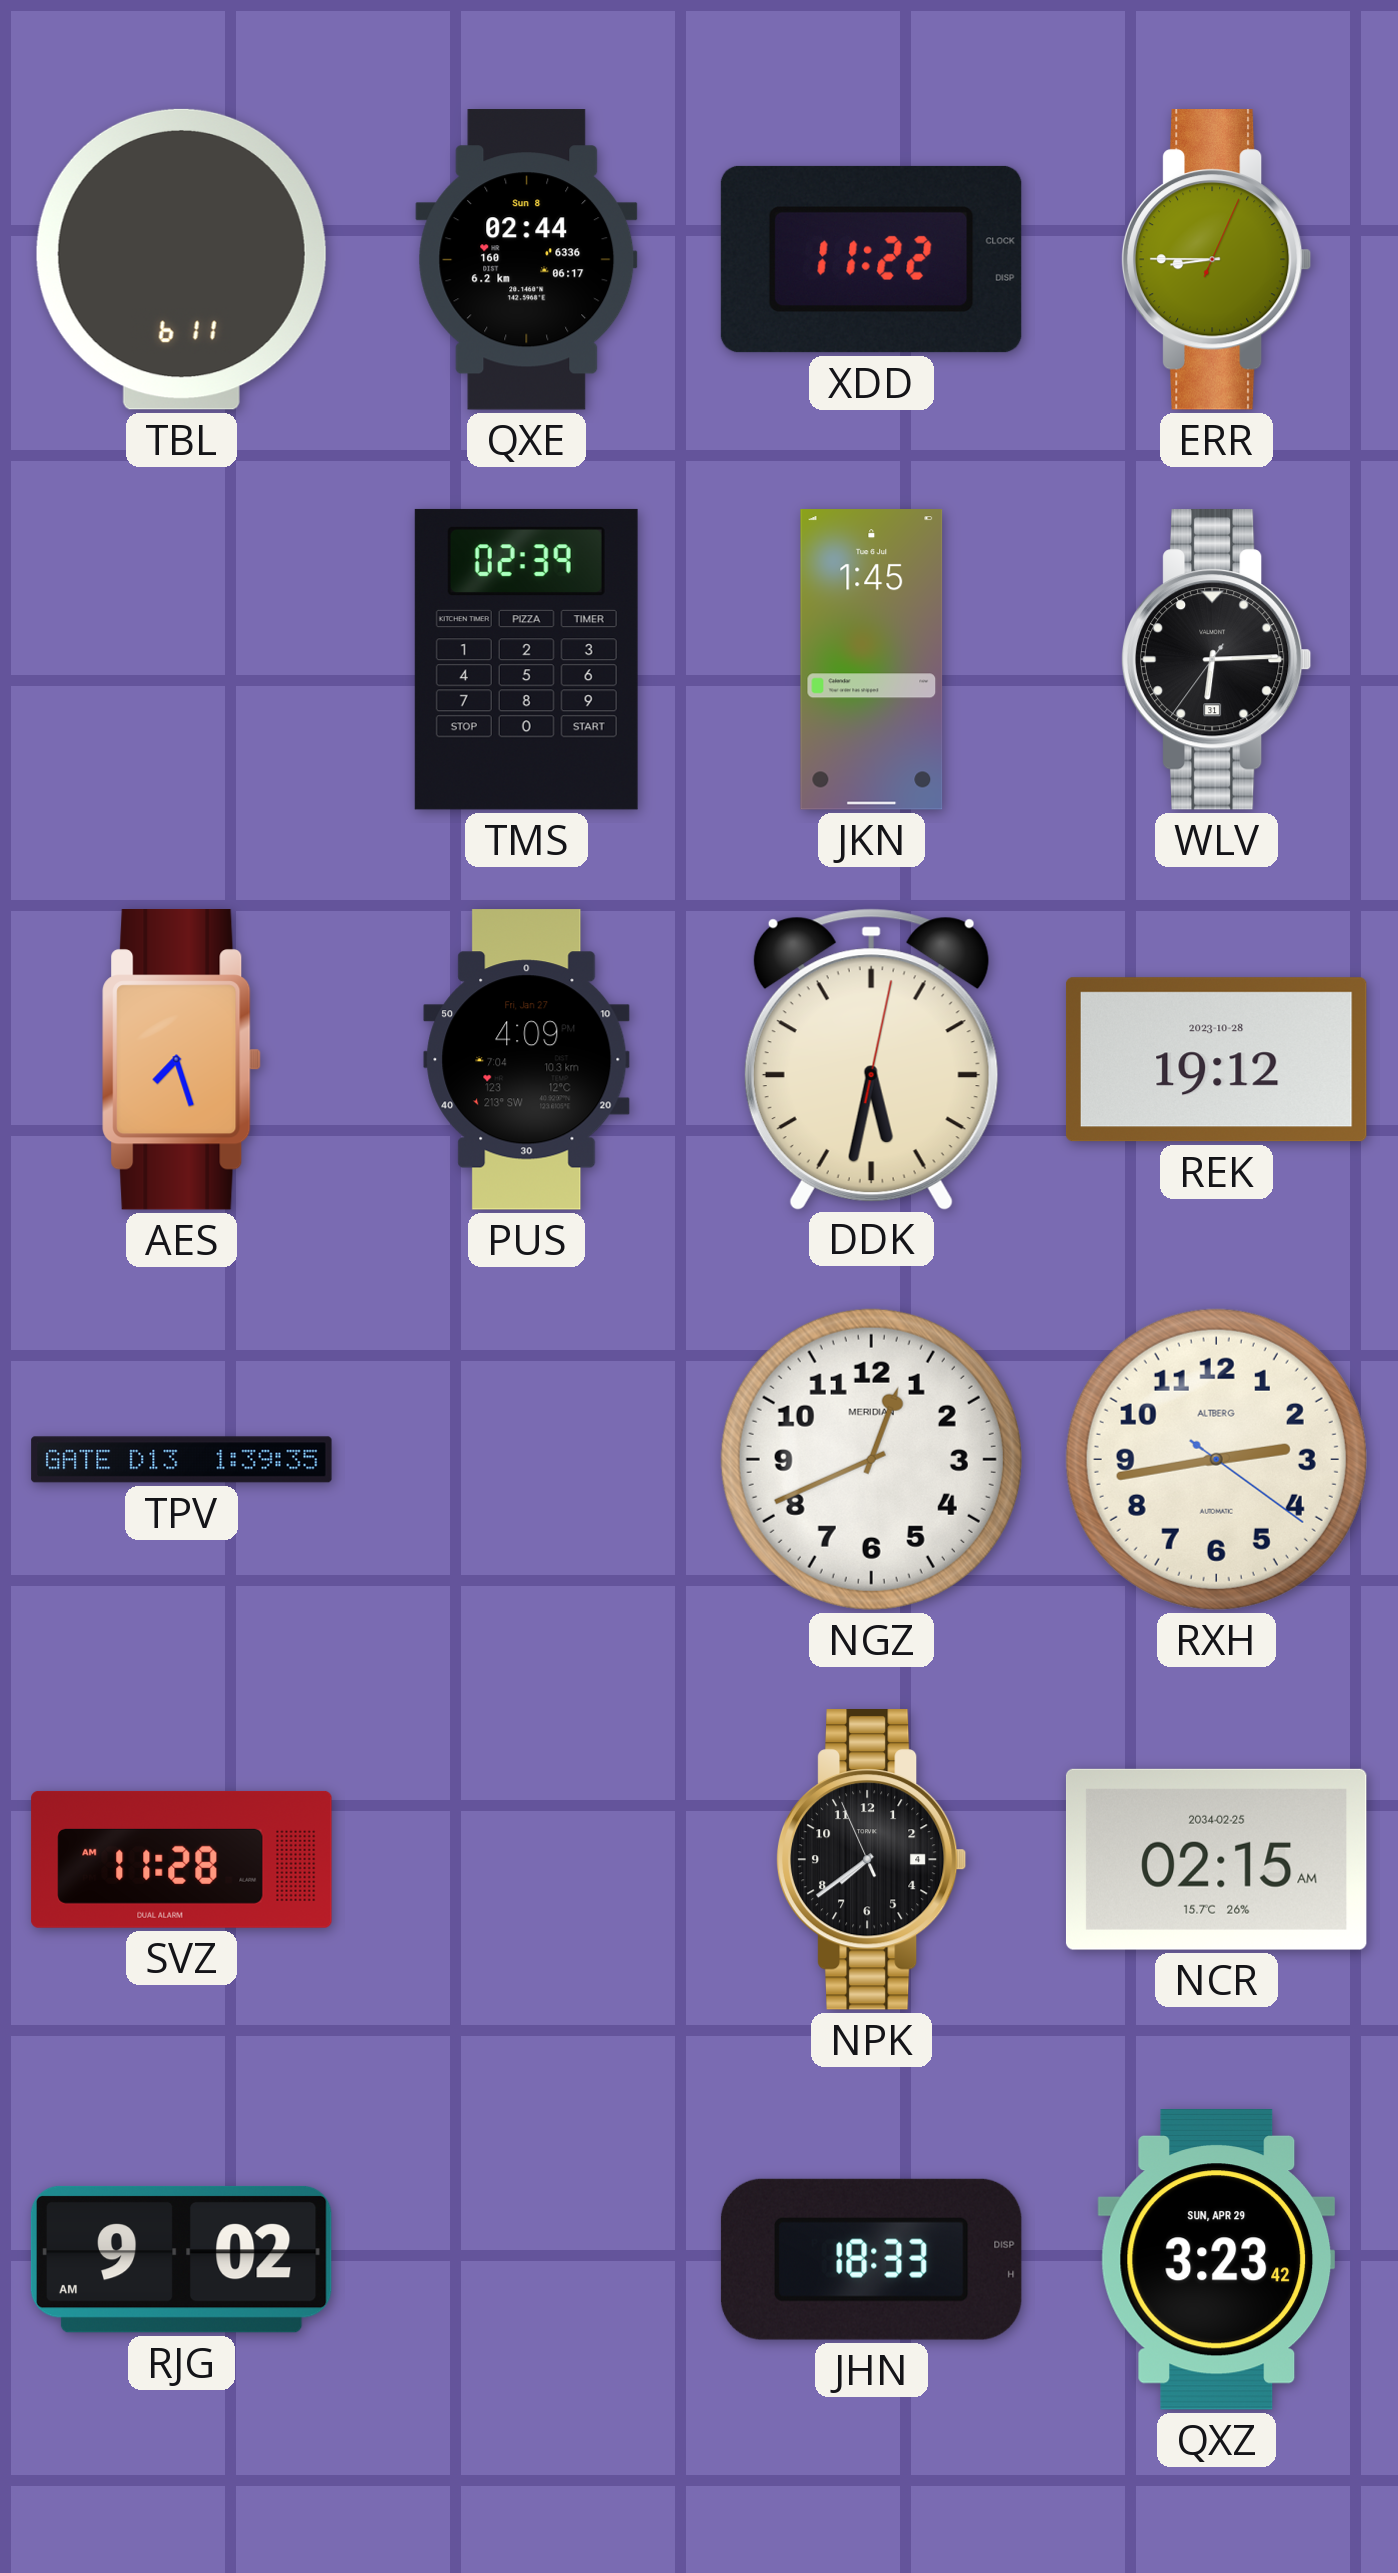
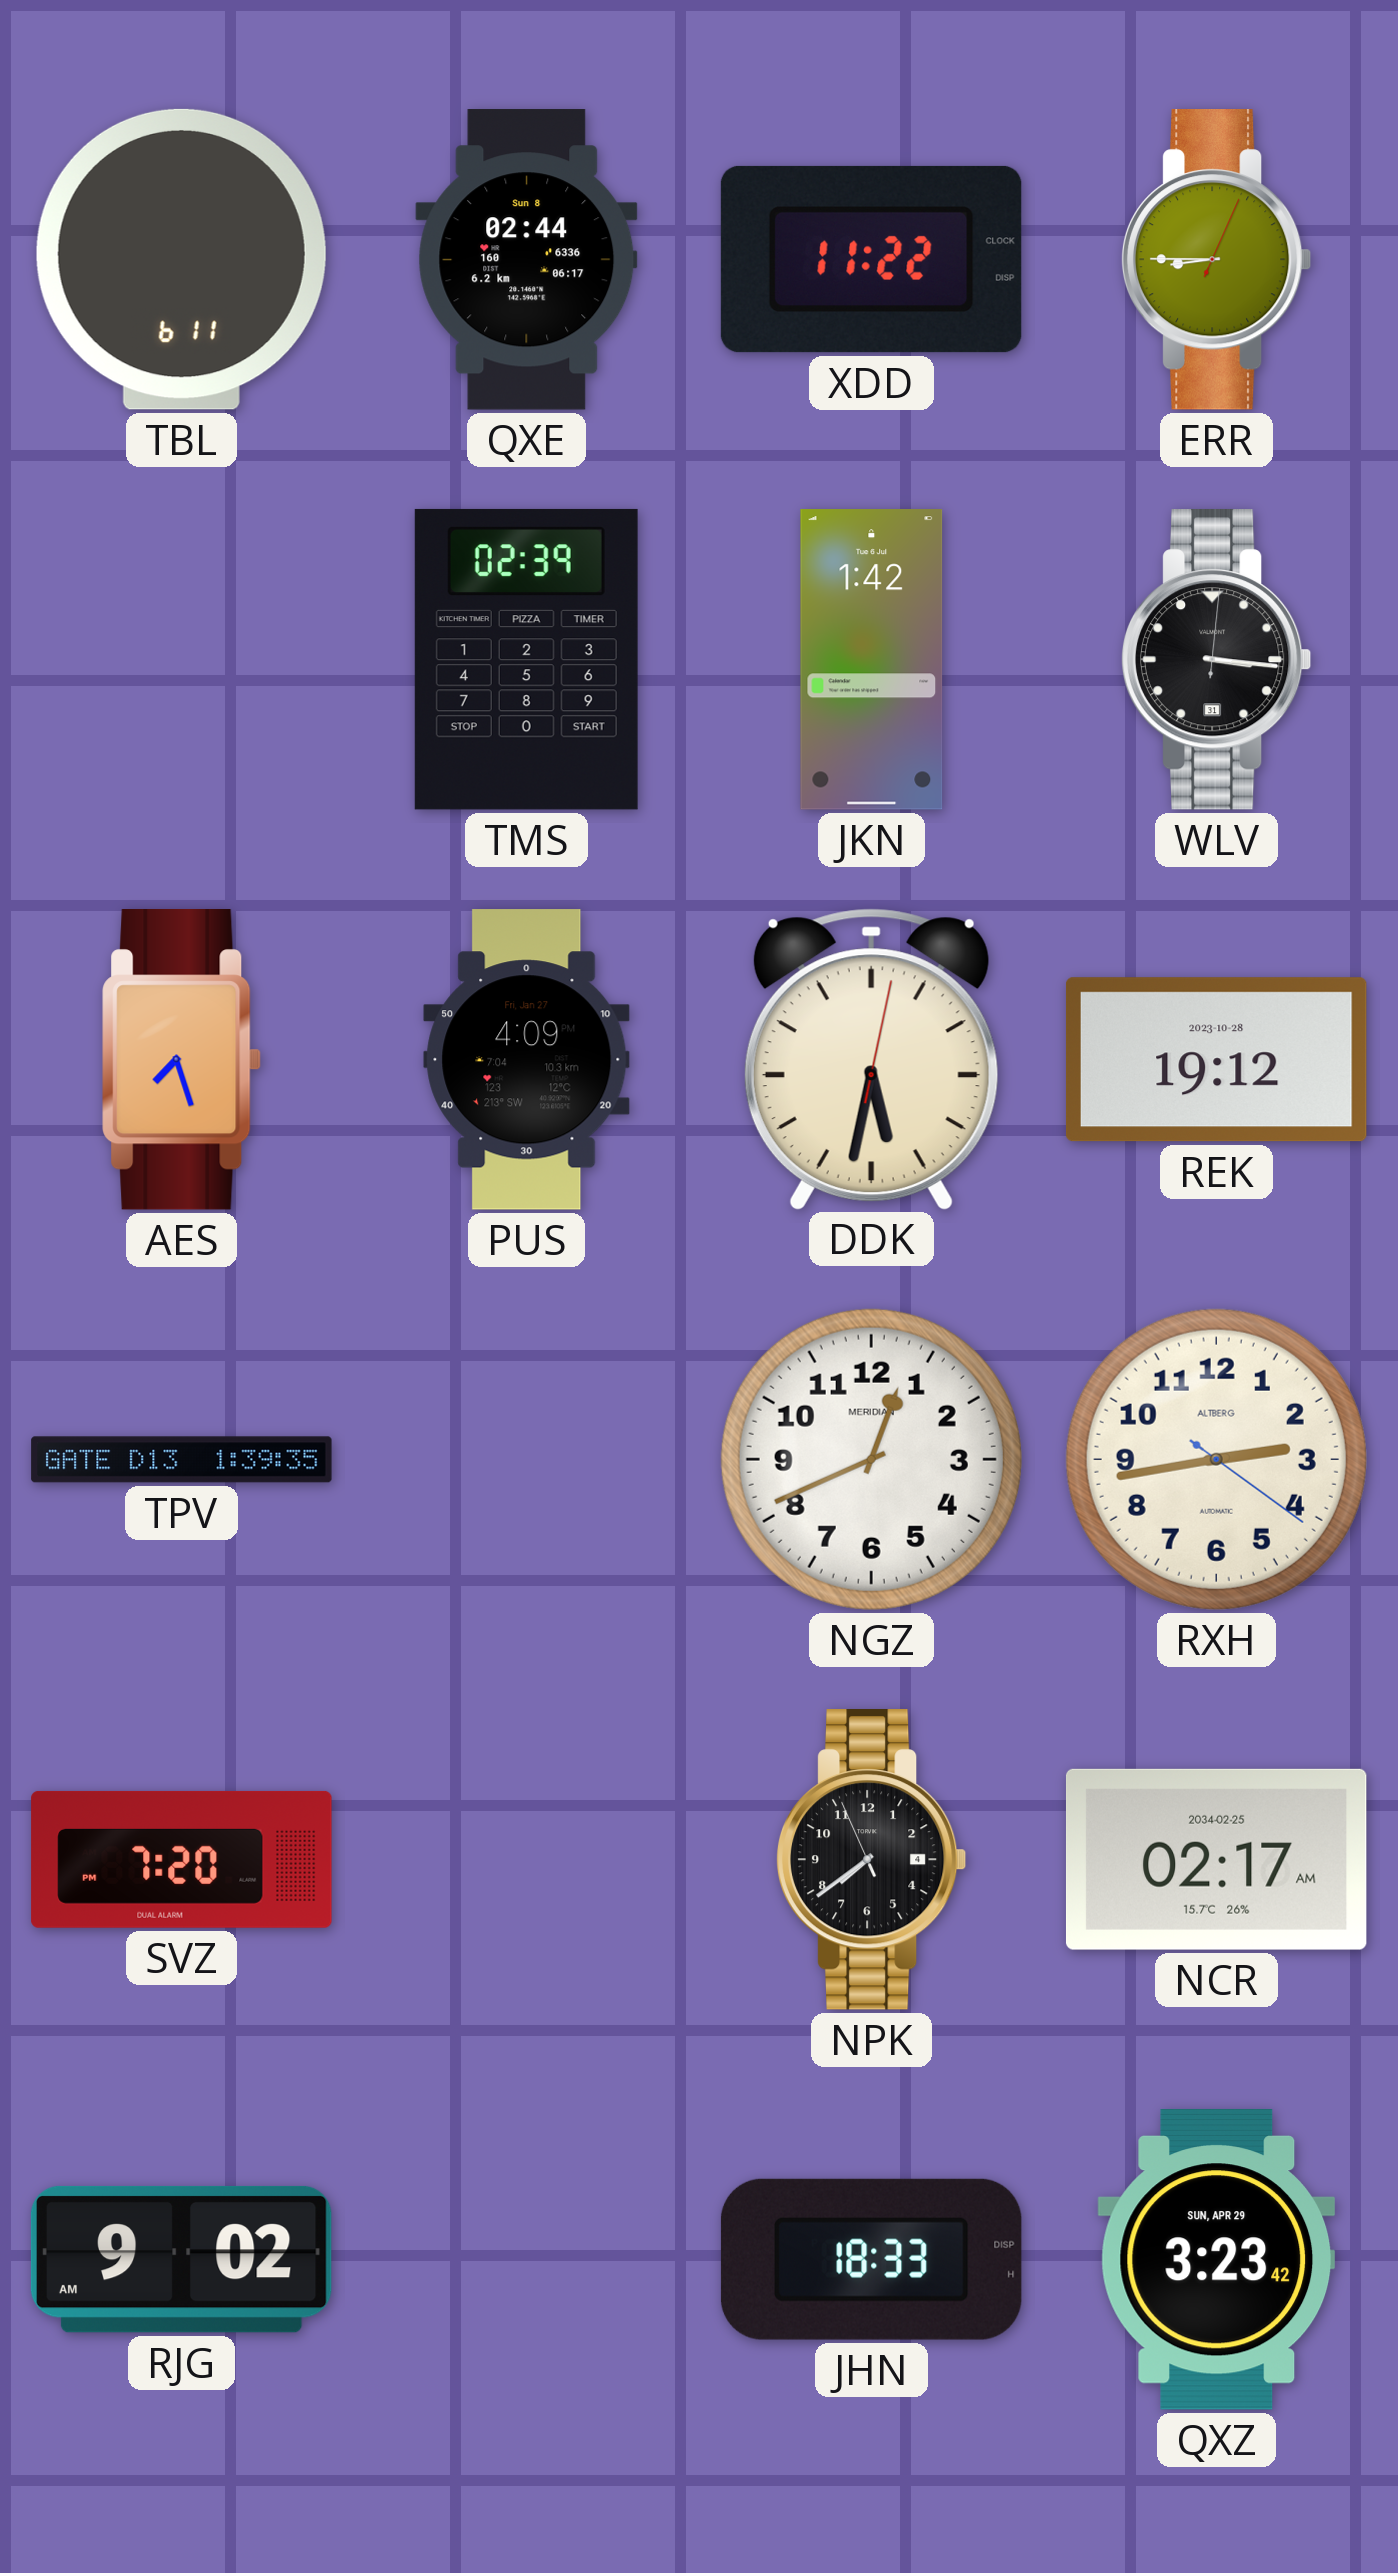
JKN: 1:45 -> 1:42 (872, 660)
WLV: 6:14 -> 3:16 (1216, 660)
SVZ: 11:28 -> 7:20 (182, 1859)
NCR: 02:15 -> 02:17 (1216, 1859)
